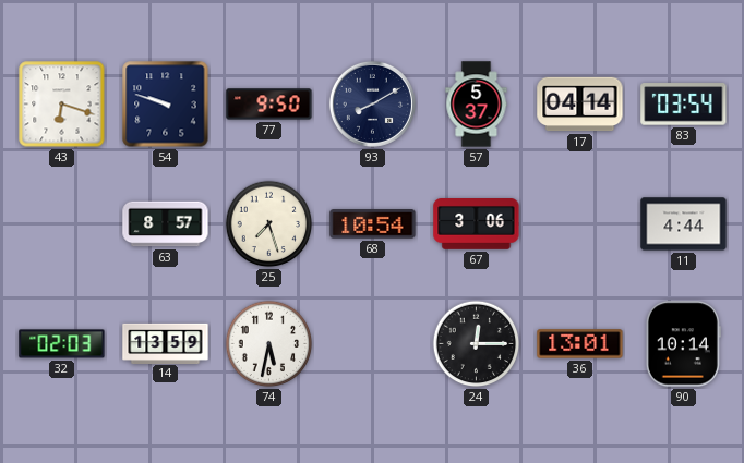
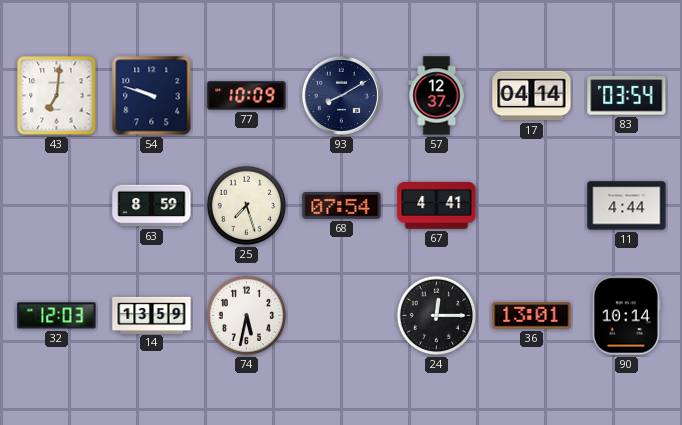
43: 6:18 -> 7:01 (57, 96)
77: 9:50 -> 10:09 (247, 96)
57: 5:37 -> 12:37 (437, 96)
63: 8:57 -> 8:59 (152, 206)
68: 10:54 -> 07:54 (342, 206)
67: 3:06 -> 4:41 (437, 206)
32: 02:03 -> 12:03 (57, 316)
